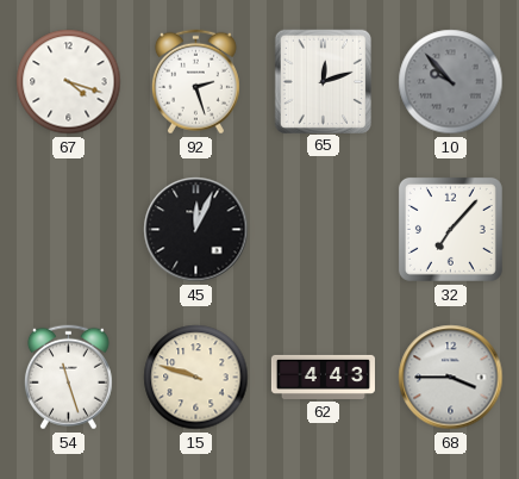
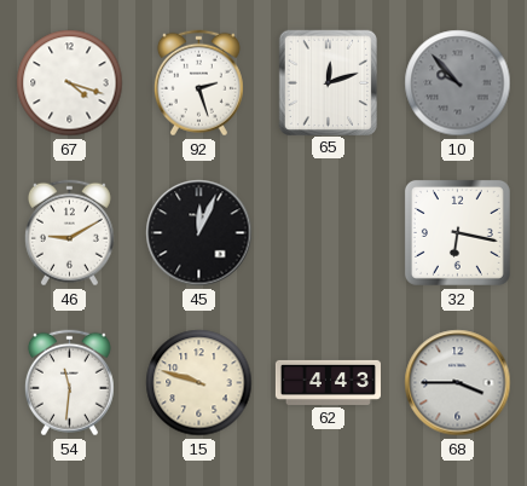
46: none -> 9:10 (69, 233)
32: 7:07 -> 6:17 (457, 232)
54: 11:27 -> 11:31 (69, 383)
